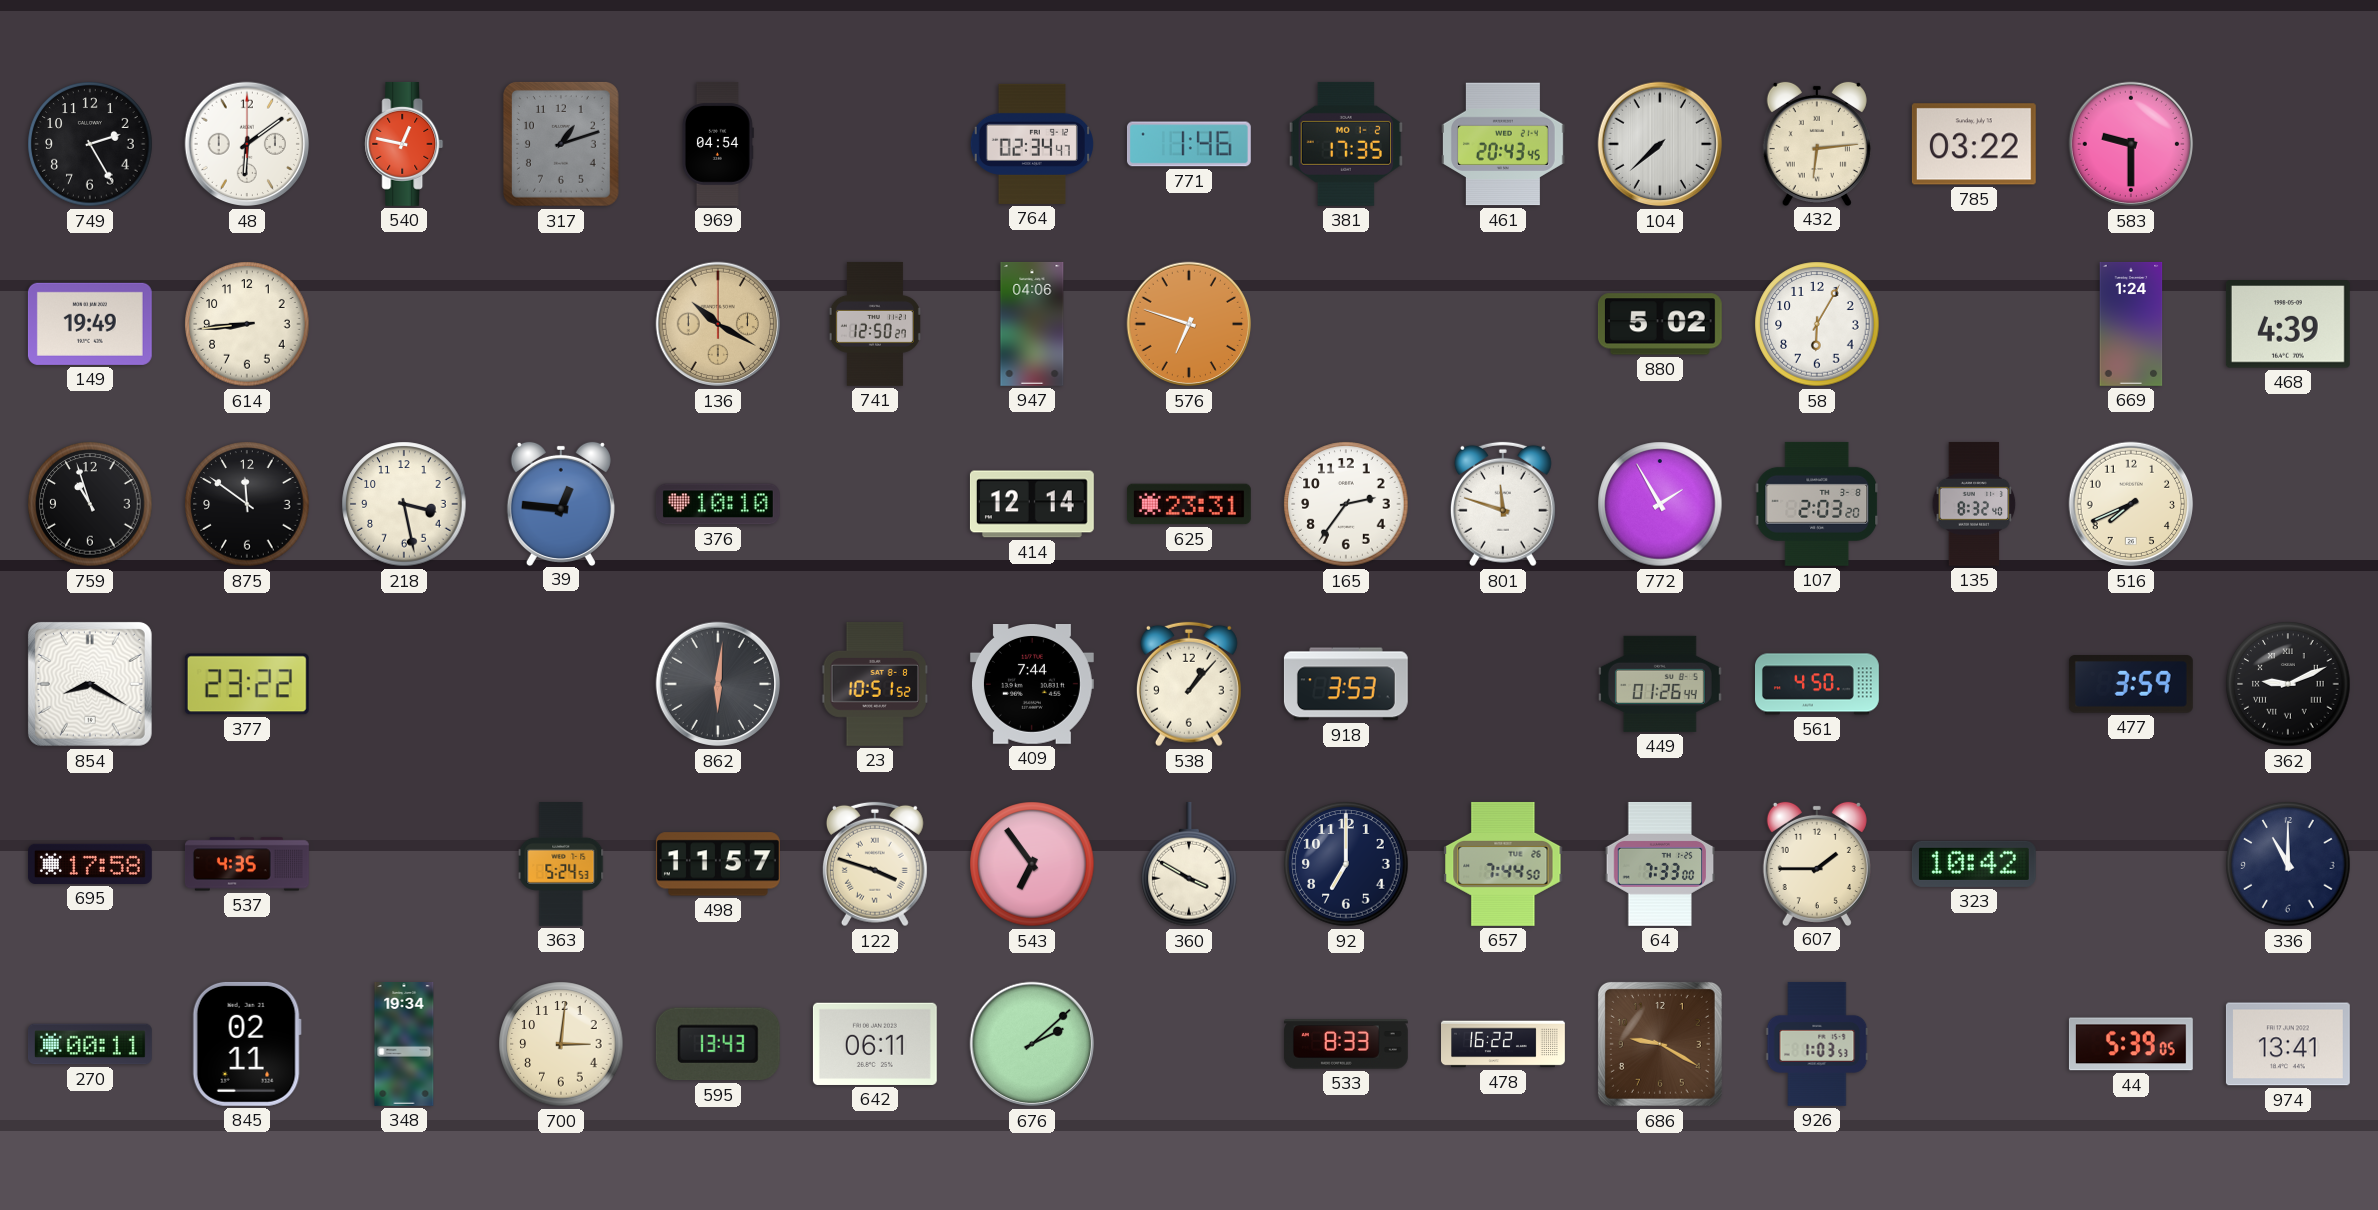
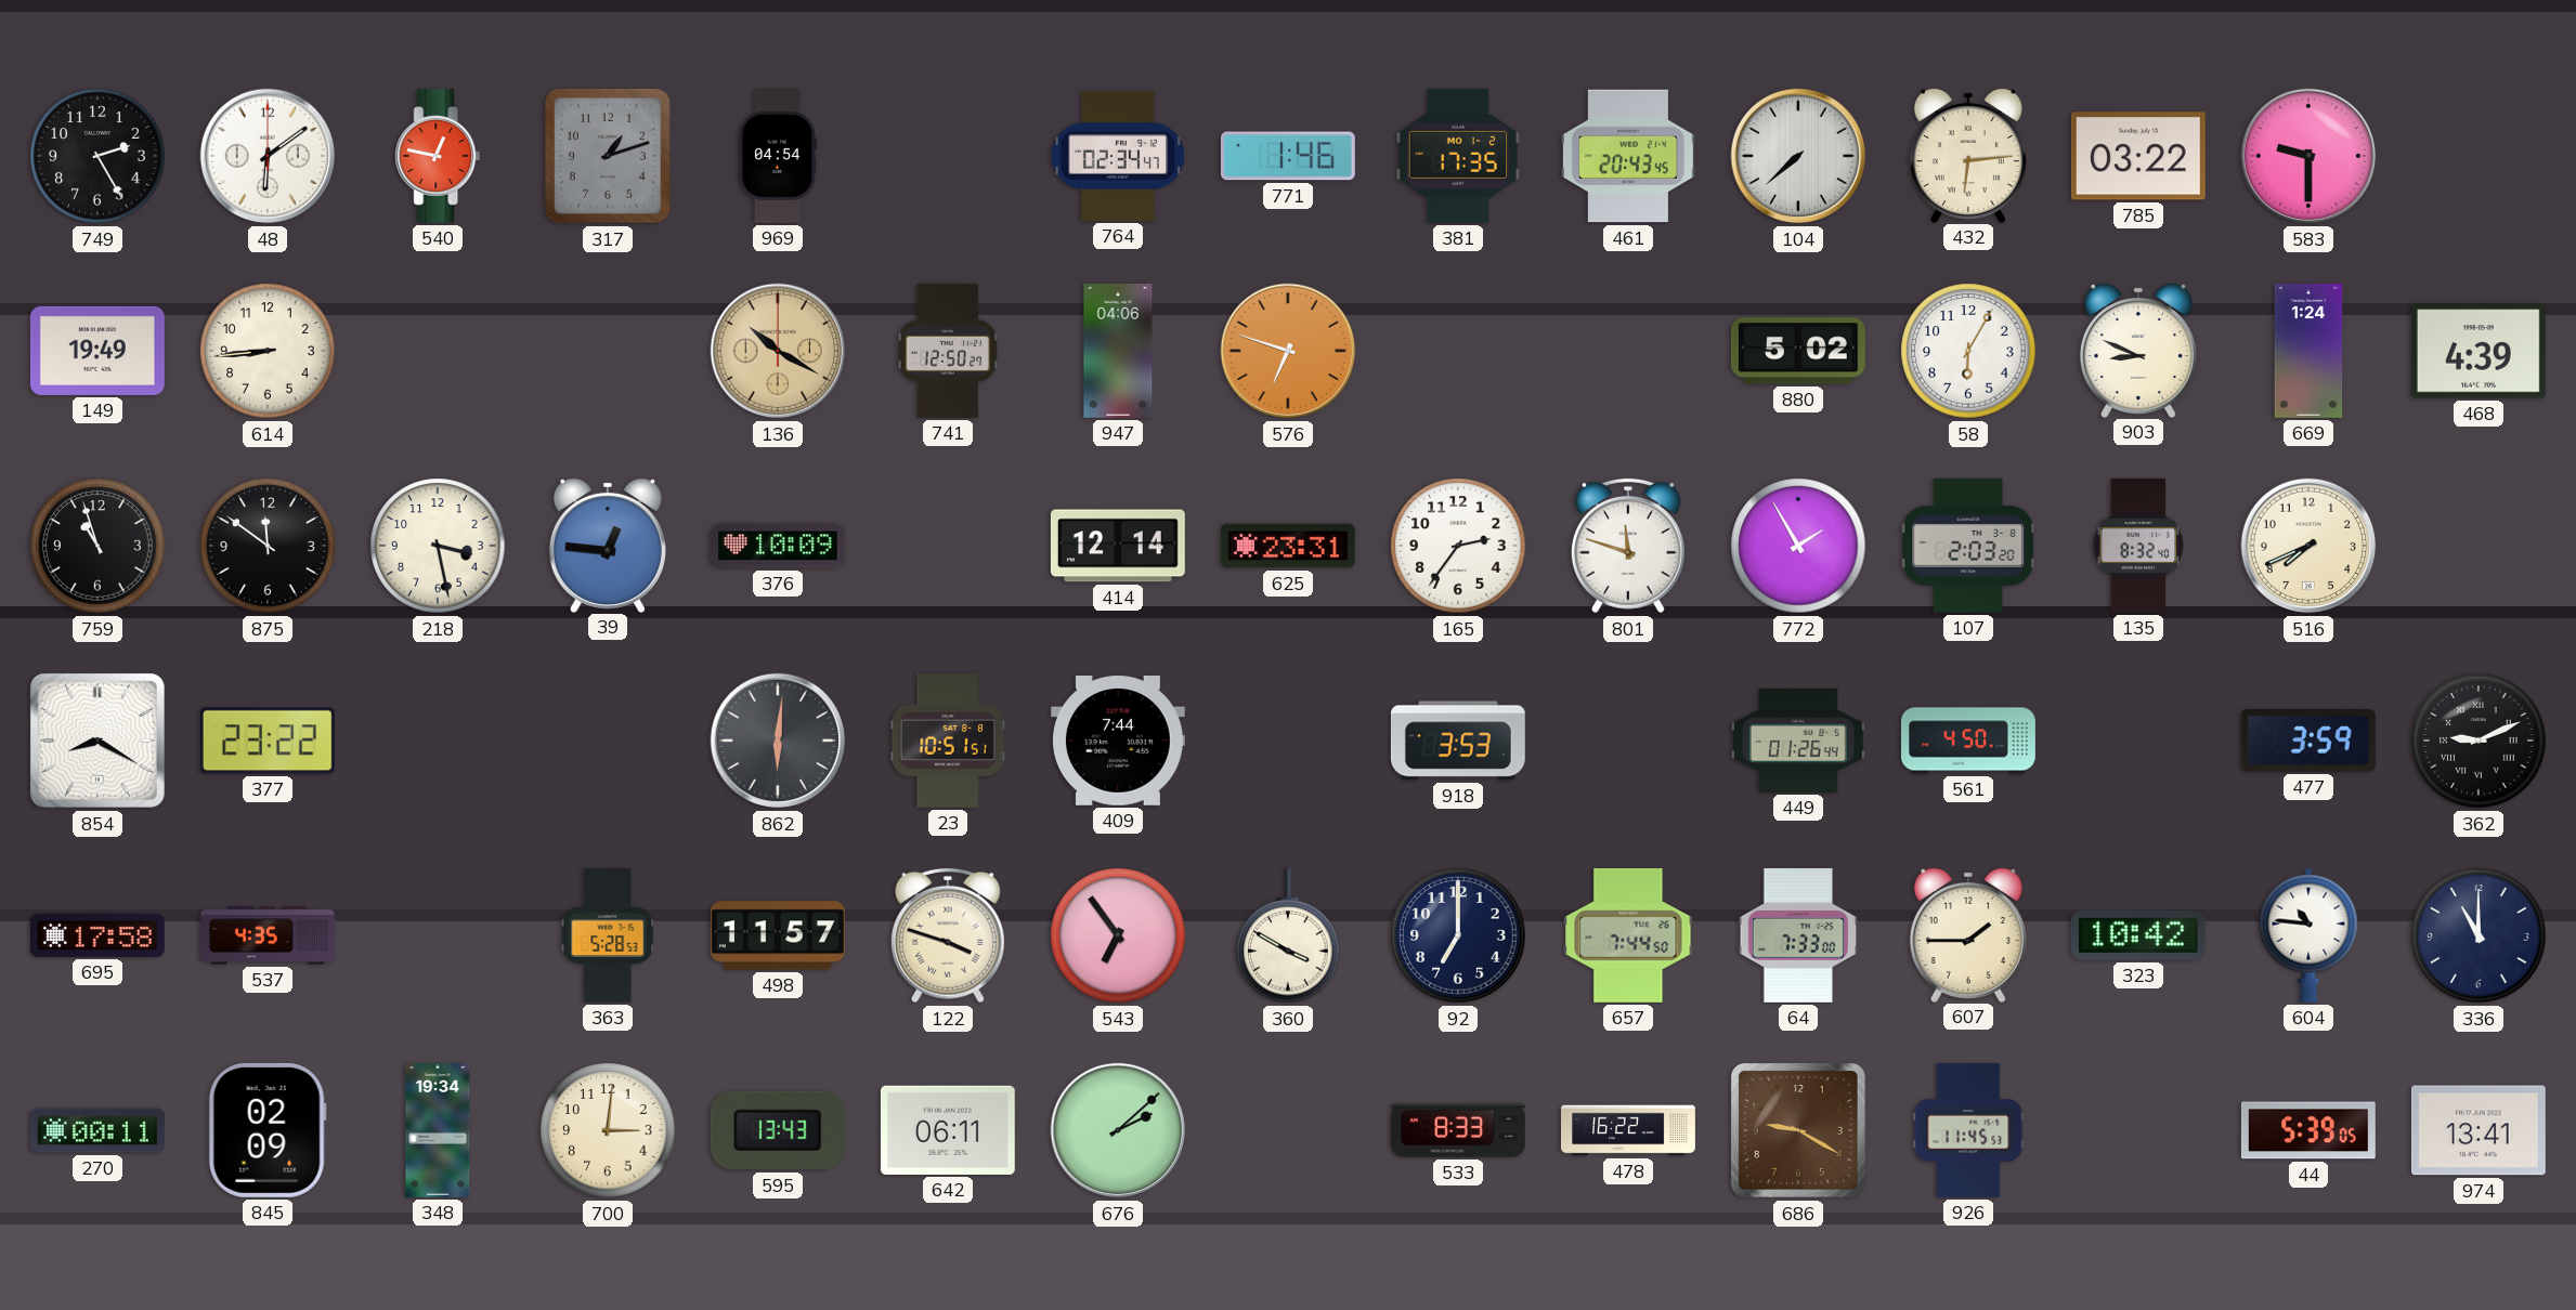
903: none -> 8:49 (2138, 350)
376: 10:10 -> 10:09 (778, 546)
23: 10:51:52 -> 10:51:51 (947, 741)
538: 1:07 -> none (1189, 684)
363: 5:24 -> 5:28 (608, 936)
604: none -> 10:46 (2308, 935)
845: 02:11 -> 02:09 (268, 1130)
926: 1:03 -> 11:45 (1968, 1130)
